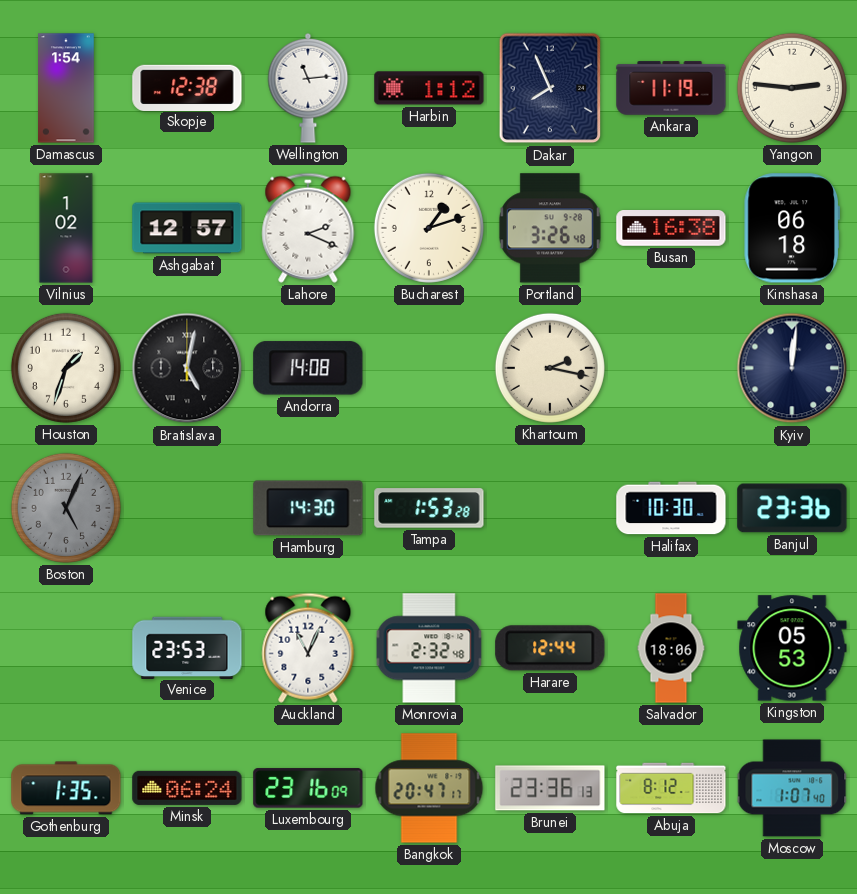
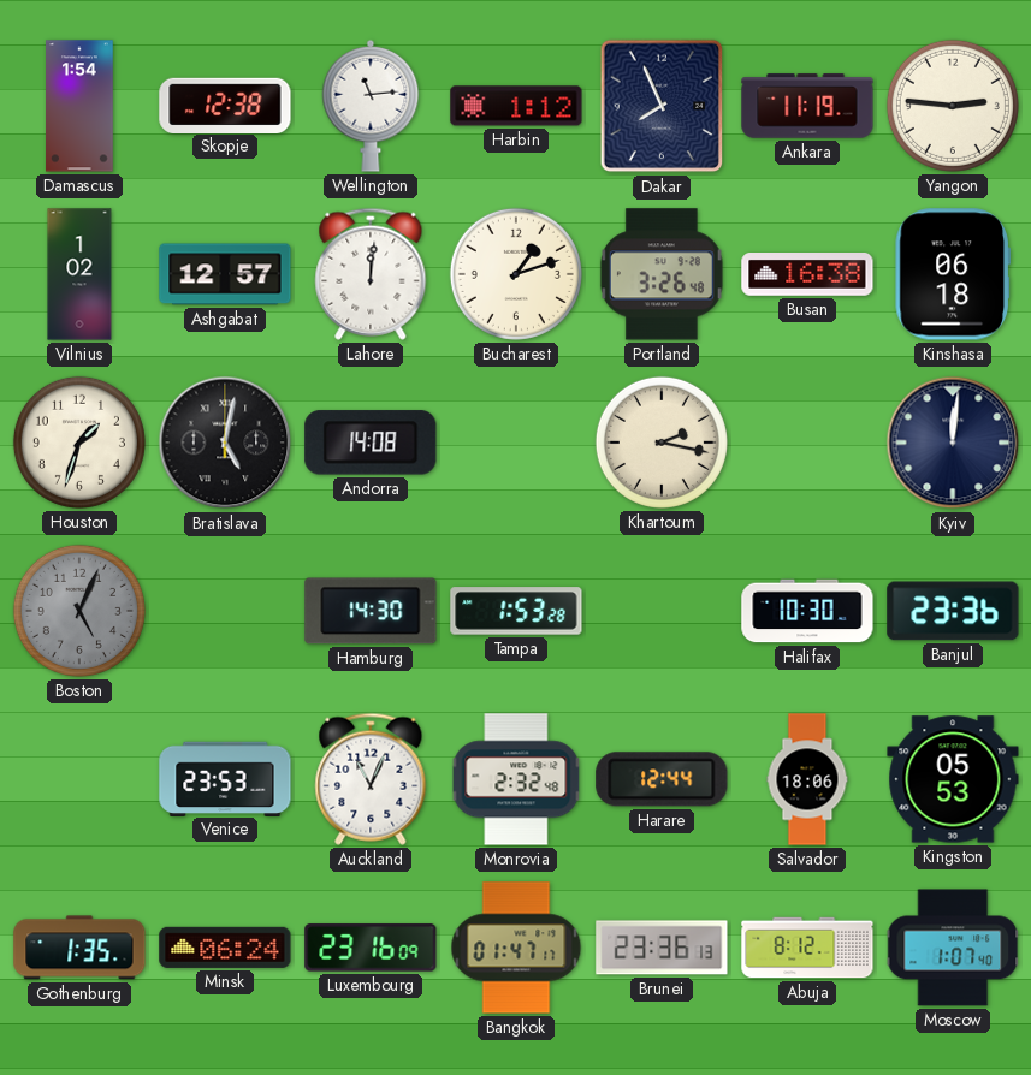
Lahore: 2:19 -> 12:01 (371, 274)
Bangkok: 20:47 -> 01:47 (516, 948)
